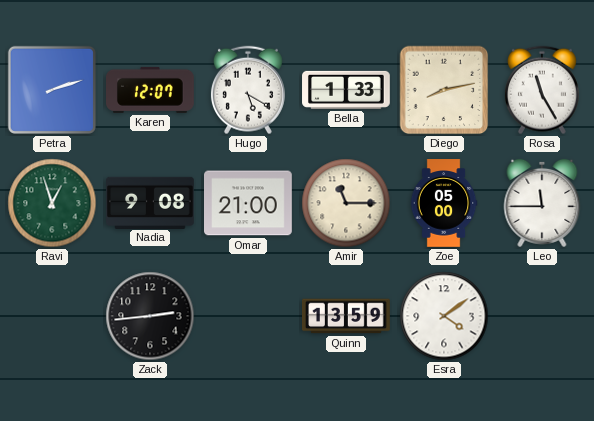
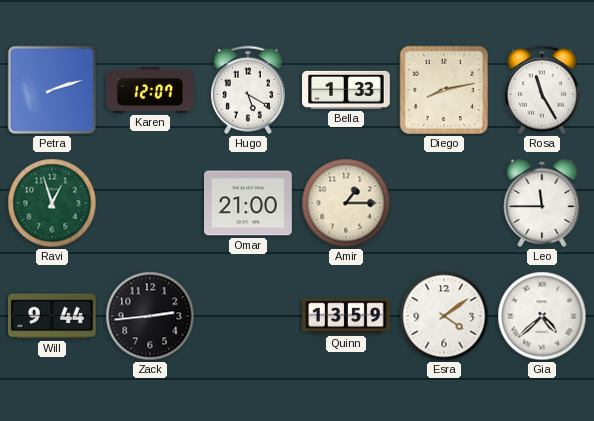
Nadia: 9:08 -> none (150, 202)
Amir: 11:15 -> 1:15 (346, 203)
Zoe: 05:00 -> none (444, 203)
Will: none -> 9:44 (53, 316)
Gia: none -> 4:38 (542, 316)
